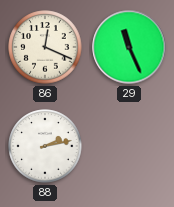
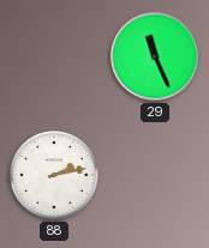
86: 12:19 -> none (45, 47)
